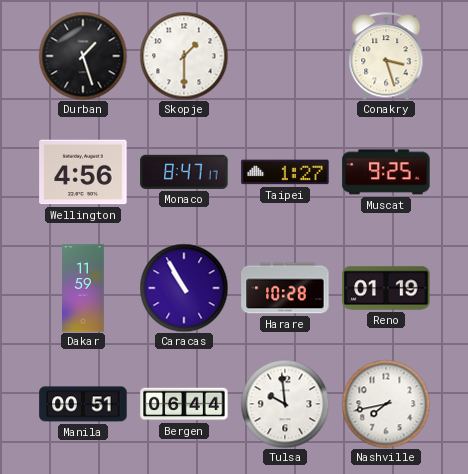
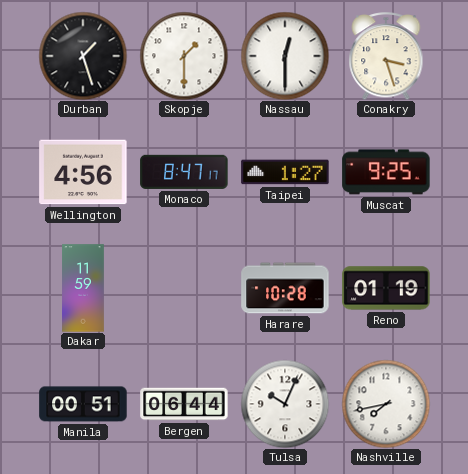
Nassau: none -> 12:30 (285, 56)
Caracas: 10:55 -> none (184, 288)
Tulsa: 9:59 -> 10:04 (285, 404)
